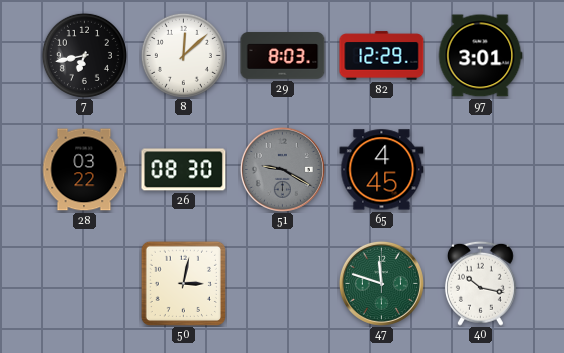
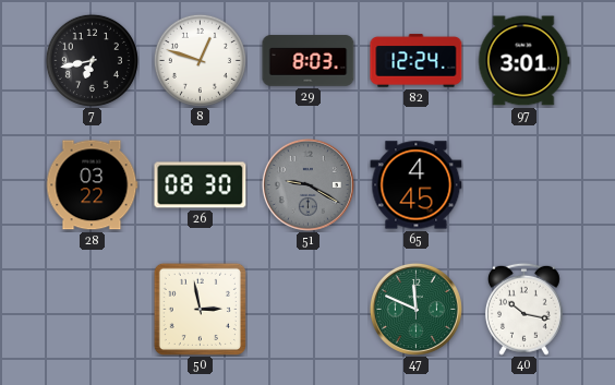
8: 12:08 -> 12:48 (200, 60)
82: 12:29 -> 12:24 (417, 61)
50: 3:02 -> 2:58 (200, 309)
47: 11:48 -> 11:49 (415, 309)
